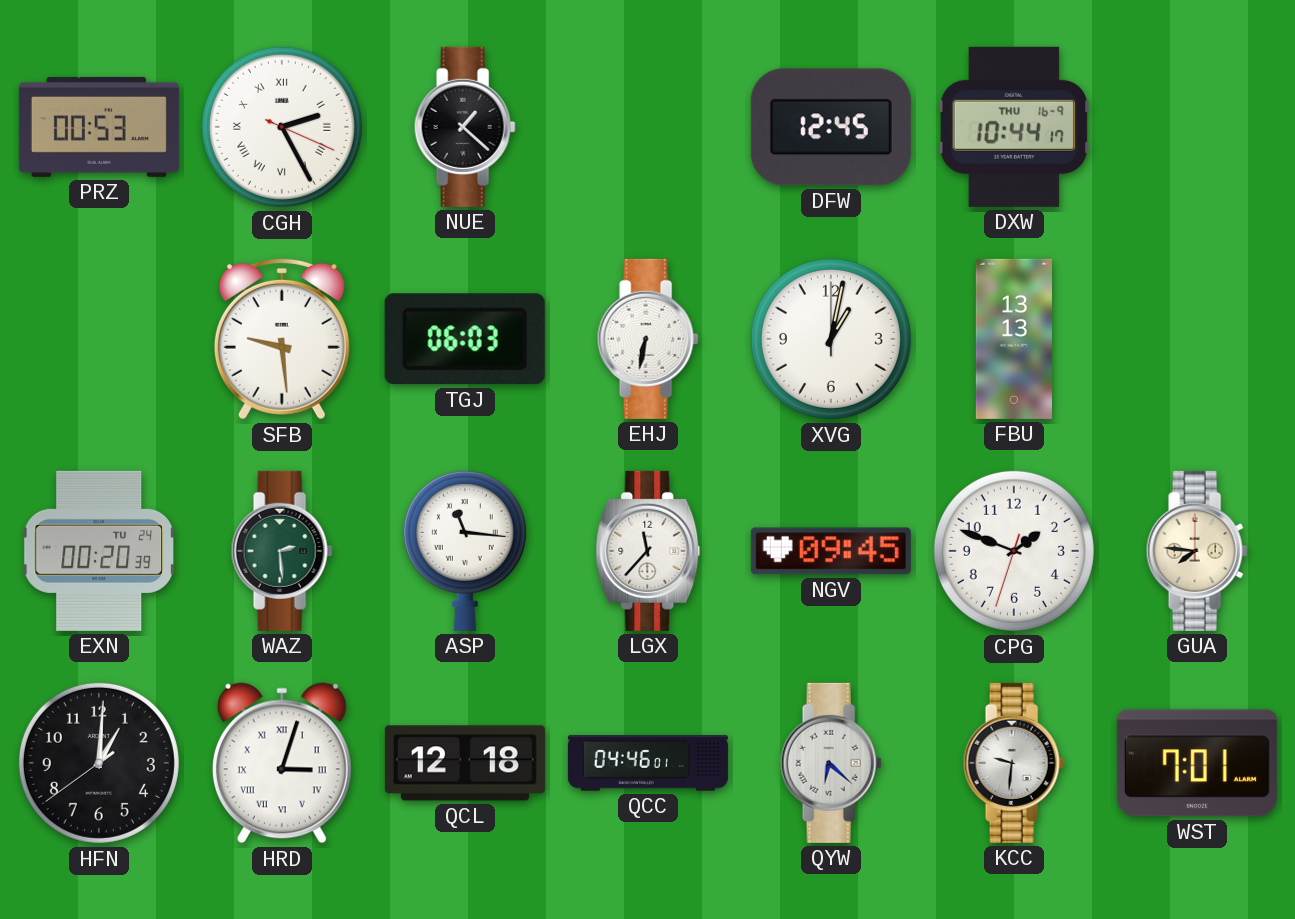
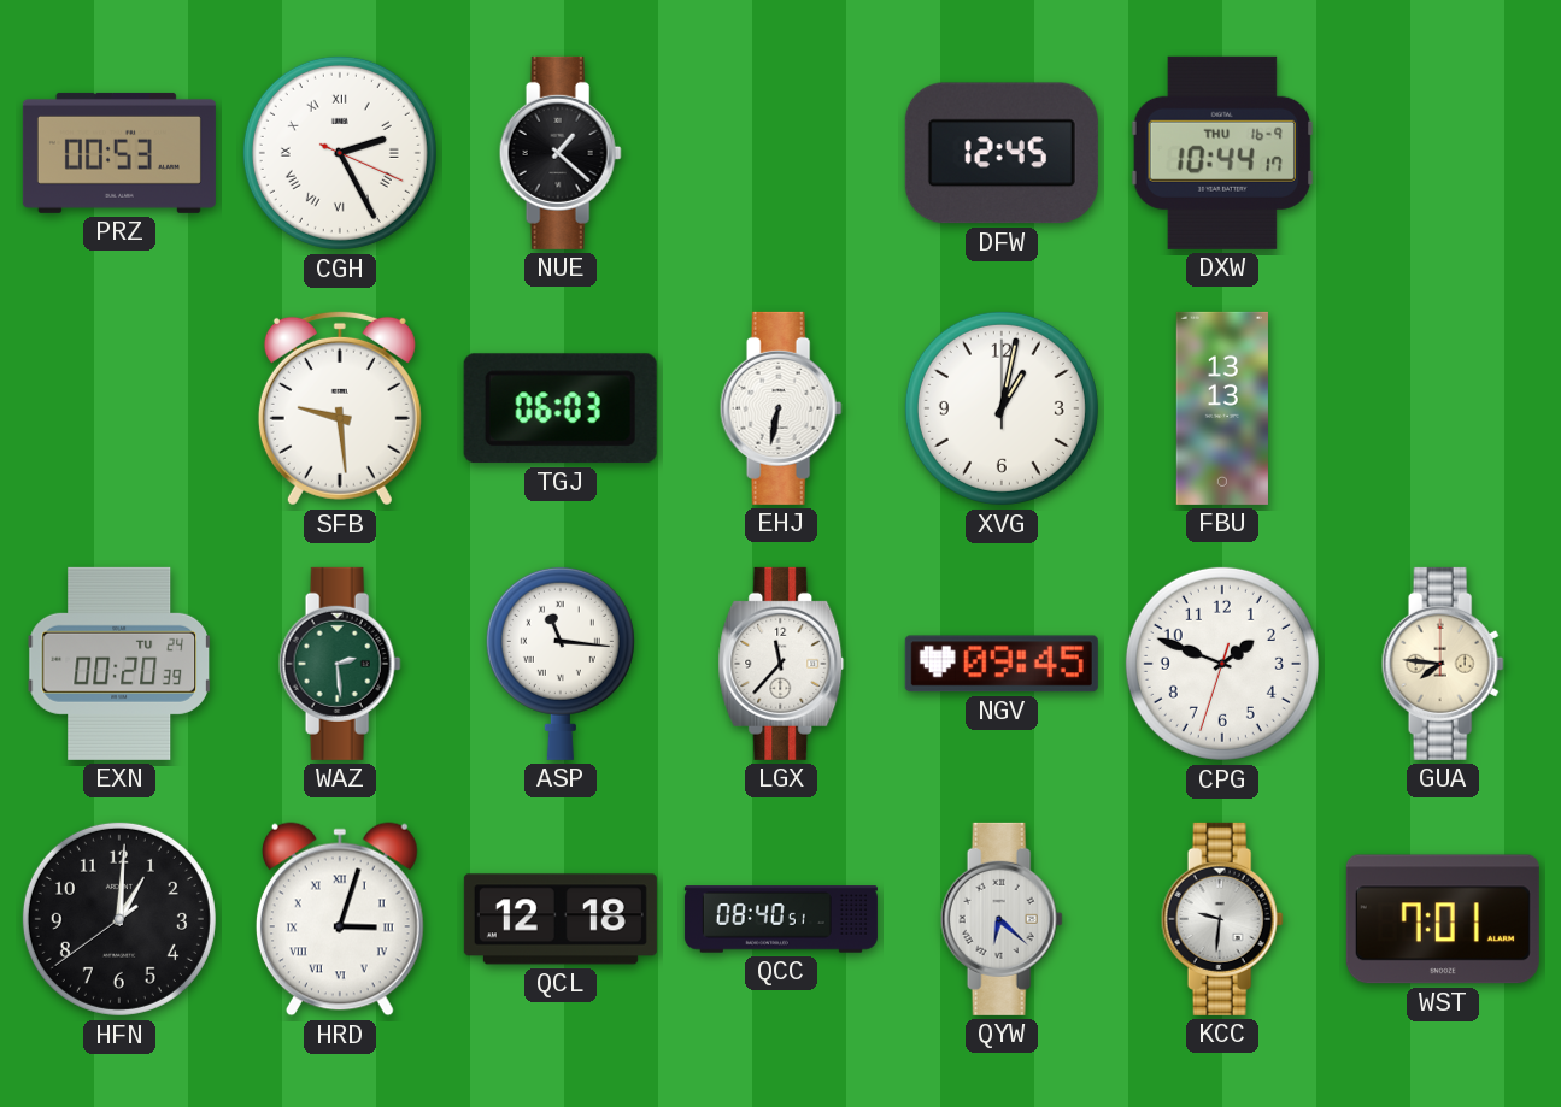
QCC: 04:46 -> 08:40 (781, 919)
